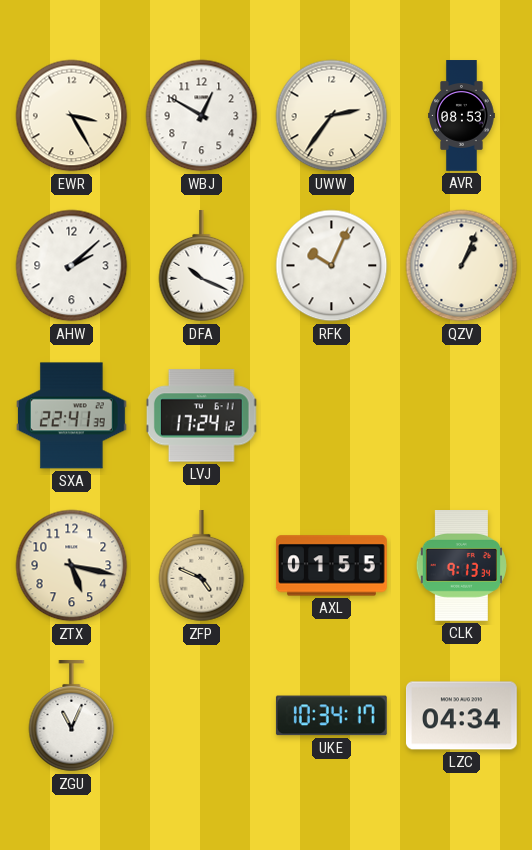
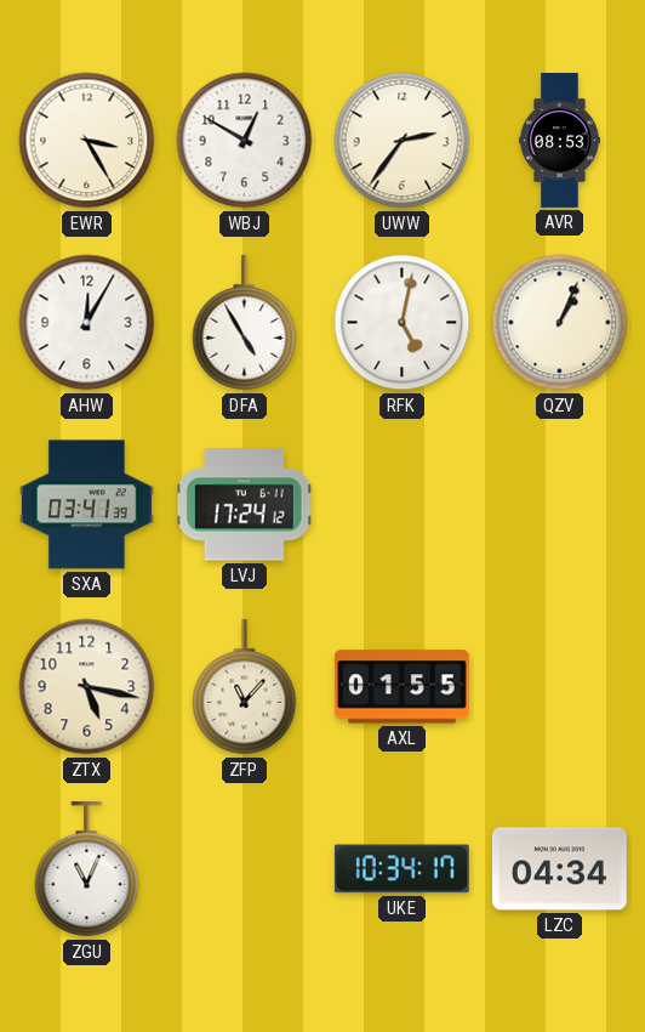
AHW: 2:08 -> 12:05 (87, 323)
DFA: 10:19 -> 4:55 (245, 324)
RFK: 10:04 -> 5:02 (403, 323)
SXA: 22:41 -> 03:41 (86, 505)
ZFP: 4:49 -> 11:07 (245, 688)
CLK: 9:13 -> none (461, 566)
